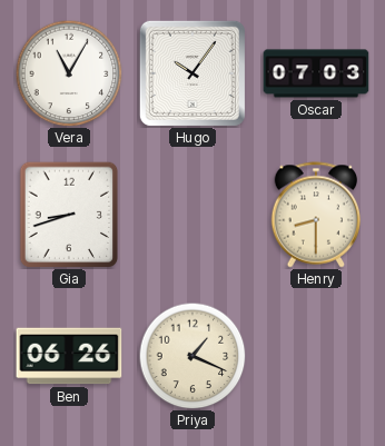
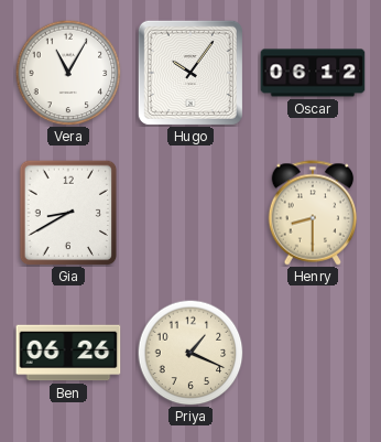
Oscar: 07:03 -> 06:12 (313, 73)
Gia: 8:42 -> 8:40 (68, 213)
